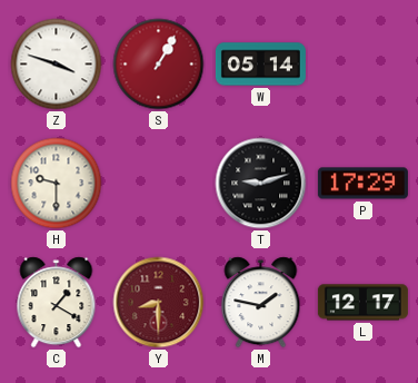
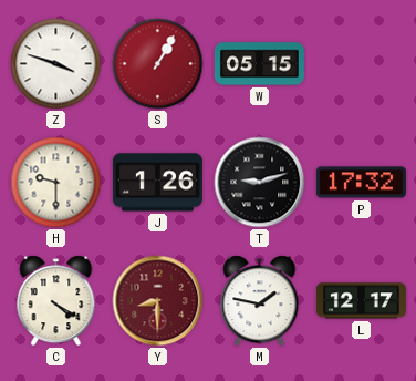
W: 05:14 -> 05:15 (259, 64)
J: none -> 1:26 (157, 183)
P: 17:29 -> 17:32 (361, 183)
C: 1:20 -> 4:20 (56, 301)
